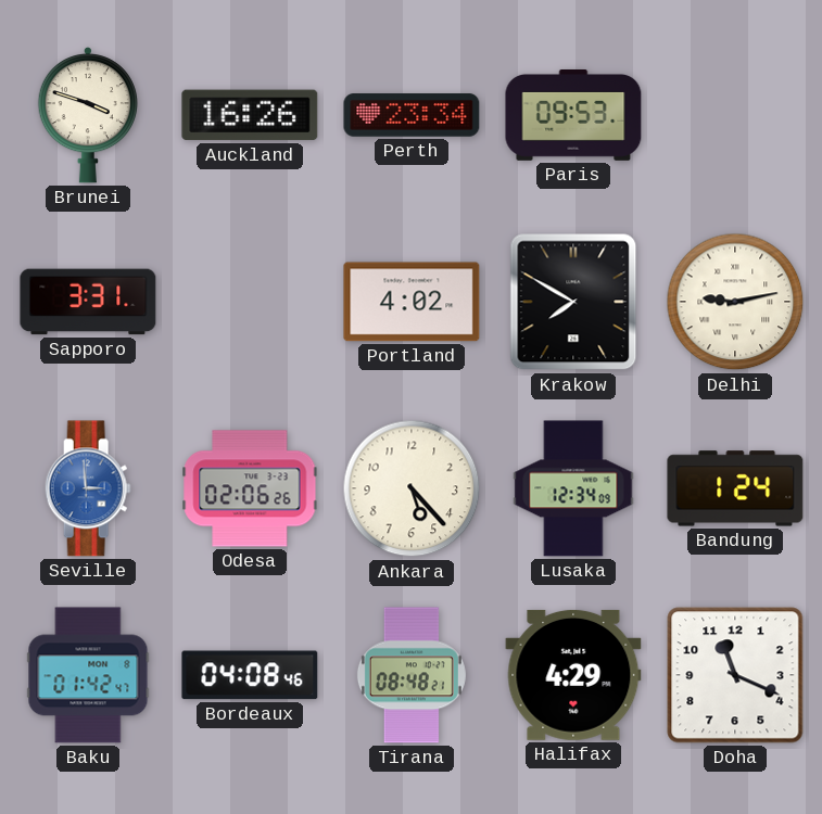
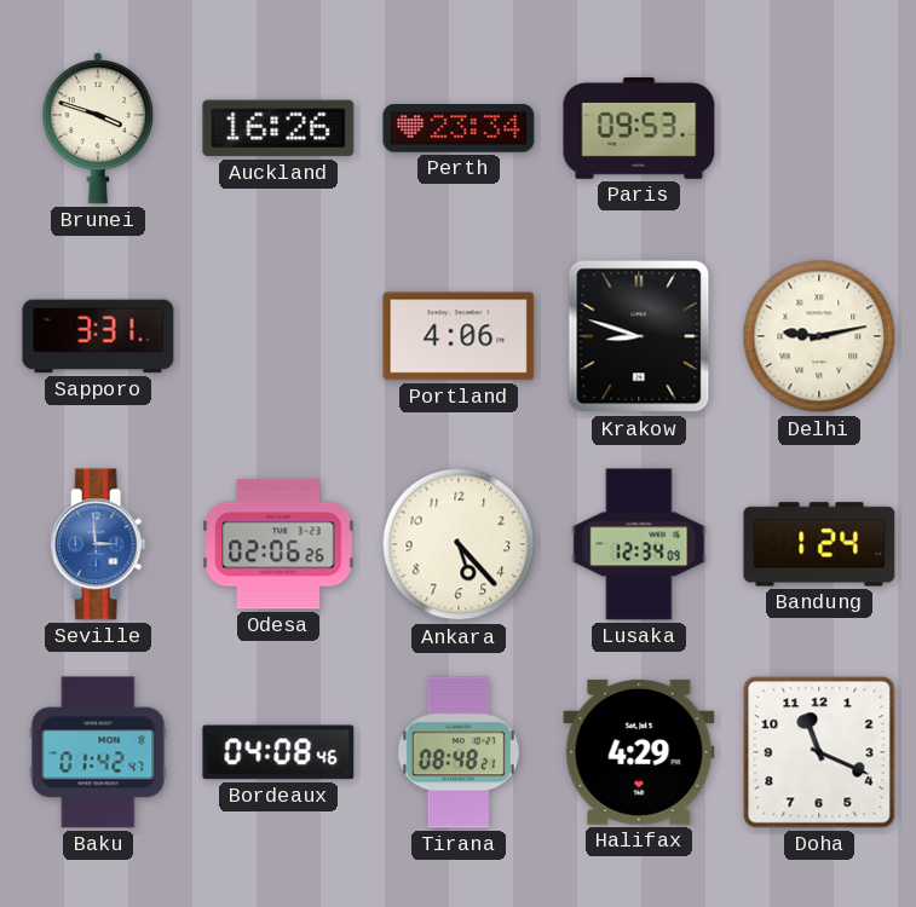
Portland: 4:02 -> 4:06 (459, 336)
Krakow: 7:50 -> 8:48 (639, 336)
